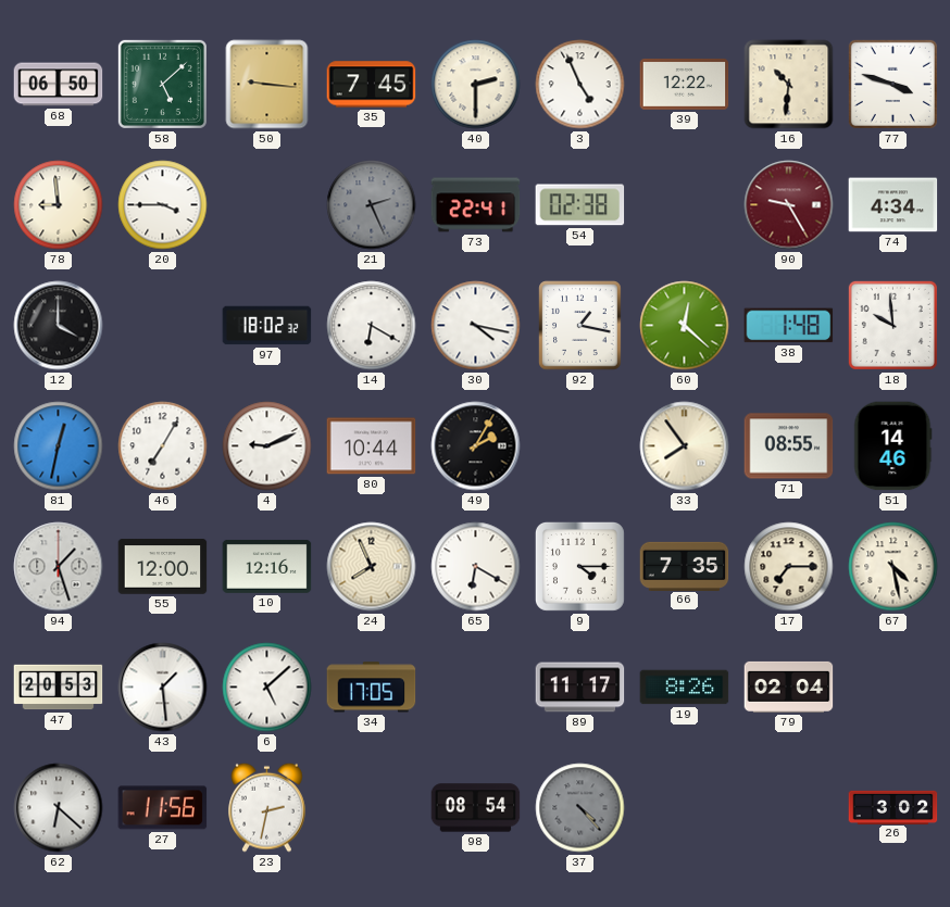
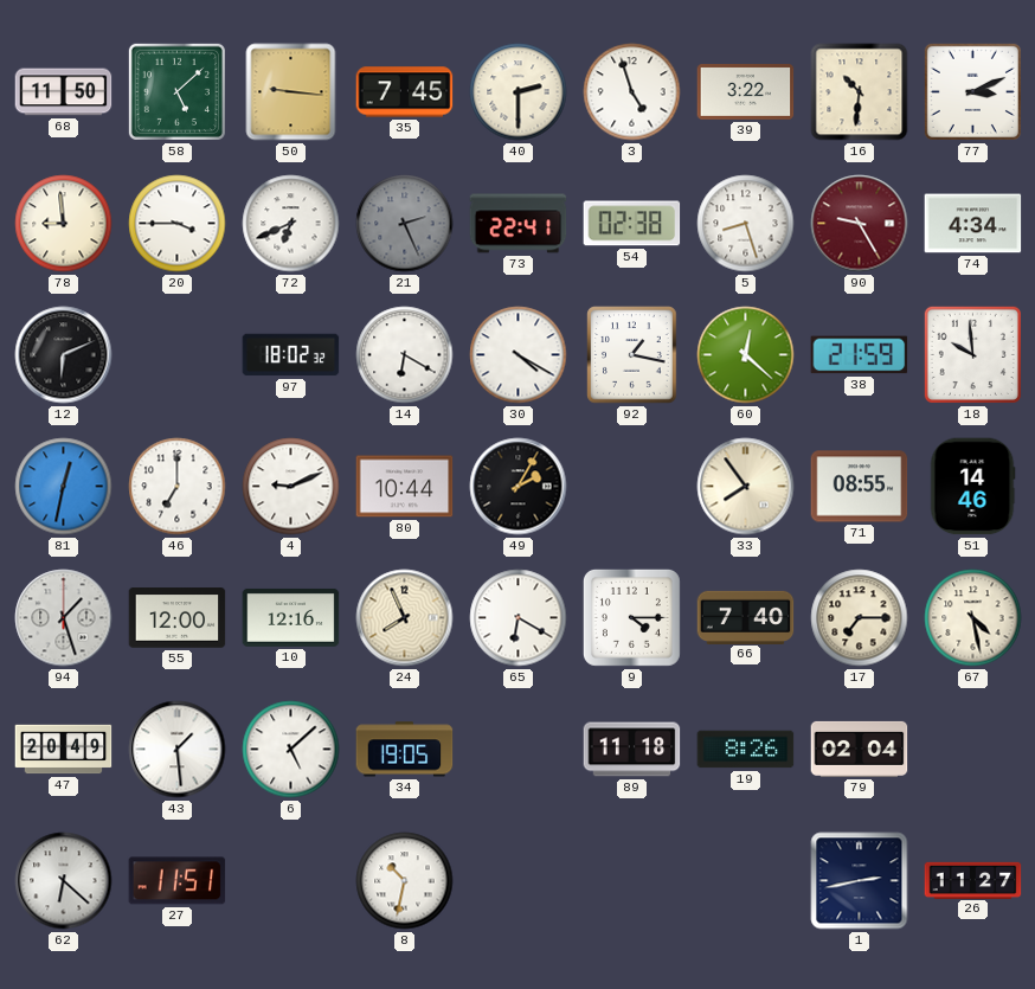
68: 06:50 -> 11:50 (64, 92)
3: 4:56 -> 4:57 (632, 92)
39: 12:22 -> 3:22 (746, 92)
77: 3:48 -> 3:11 (972, 91)
72: none -> 6:41 (291, 224)
5: none -> 8:27 (746, 224)
12: 4:00 -> 6:11 (64, 355)
30: 4:17 -> 4:20 (519, 355)
38: 1:48 -> 21:59 (860, 355)
46: 7:05 -> 7:00 (178, 487)
66: 7:35 -> 7:40 (746, 617)
47: 20:53 -> 20:49 (64, 750)
34: 17:05 -> 19:05 (405, 750)
89: 11:17 -> 11:18 (632, 750)
27: 11:56 -> 11:51 (178, 881)
23: 2:32 -> none (267, 807)
8: none -> 10:32 (405, 881)
98: 08:54 -> none (476, 808)
37: 4:23 -> none (580, 808)
1: none -> 2:43 (860, 881)
26: 3:02 -> 11:27 (973, 880)
